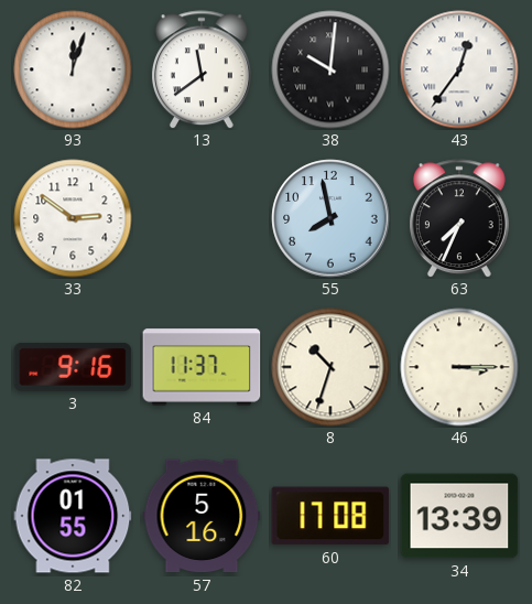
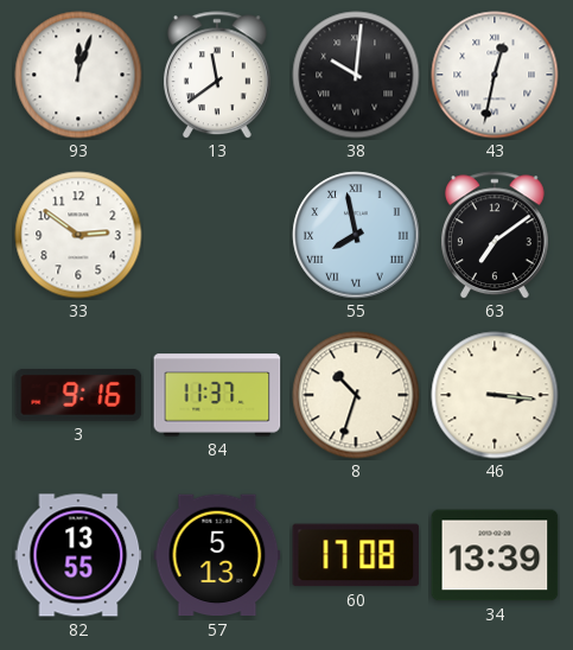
43: 12:36 -> 12:32 (495, 75)
55 numerals: Arabic -> Roman (356, 235)
63: 7:34 -> 7:09 (495, 235)
46: 3:15 -> 3:16 (495, 395)
82: 01:55 -> 13:55 (78, 555)
57: 5:16 -> 5:13 (217, 555)
